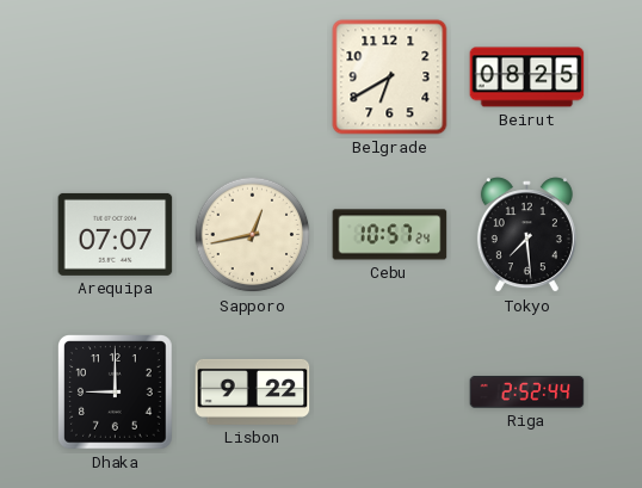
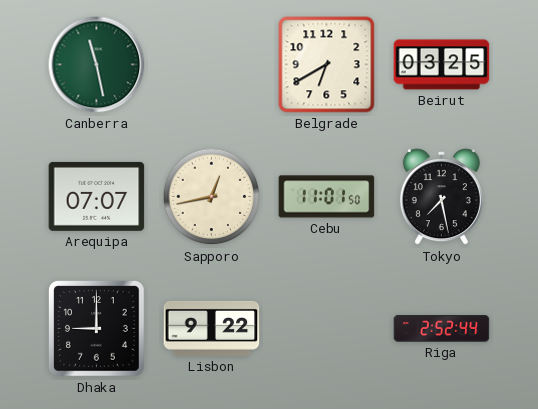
Canberra: none -> 11:28 (97, 65)
Beirut: 08:25 -> 03:25 (442, 65)
Cebu: 10:57 -> 11:01 (327, 197)
Tokyo: 7:29 -> 7:28 (441, 197)
